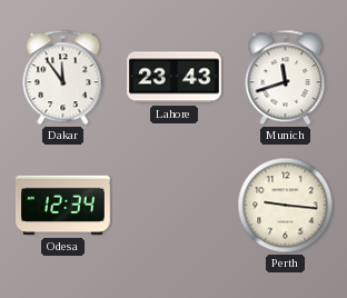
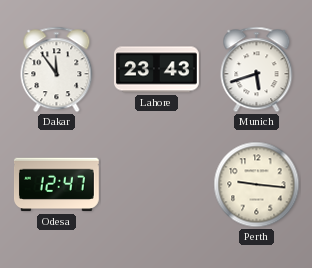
Munich: 11:42 -> 5:42 (257, 70)
Odesa: 12:34 -> 12:47 (57, 185)
